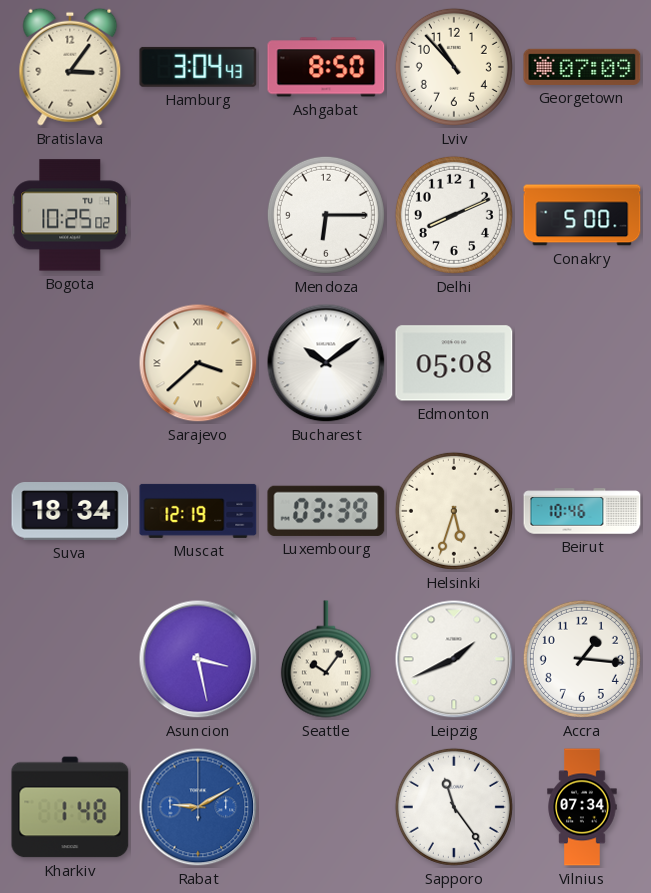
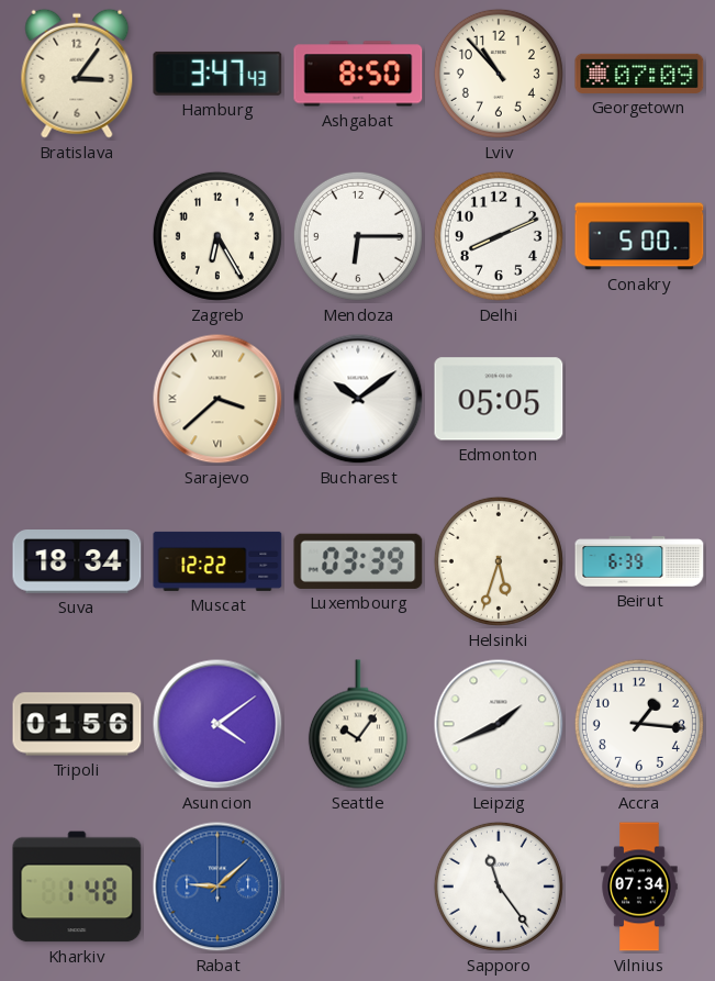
Hamburg: 3:04 -> 3:47 (217, 74)
Bogota: 10:25 -> none (70, 215)
Zagreb: none -> 6:25 (217, 236)
Edmonton: 05:08 -> 05:05 (499, 399)
Muscat: 12:19 -> 12:22 (217, 561)
Beirut: 10:46 -> 6:39 (639, 561)
Tripoli: none -> 01:56 (77, 724)
Asuncion: 3:28 -> 4:09 (217, 724)
Rabat: 9:10 -> 9:08 (217, 887)
